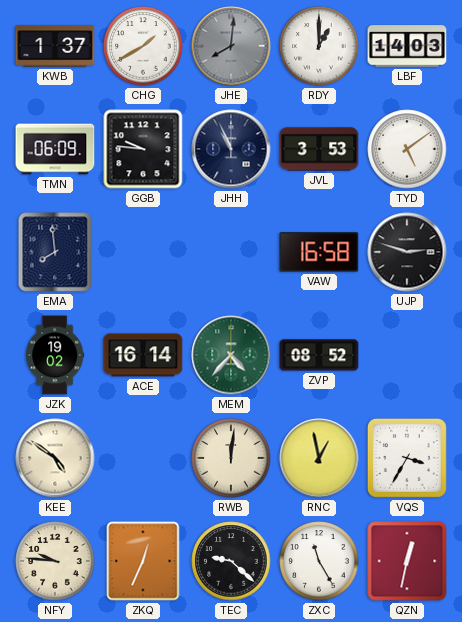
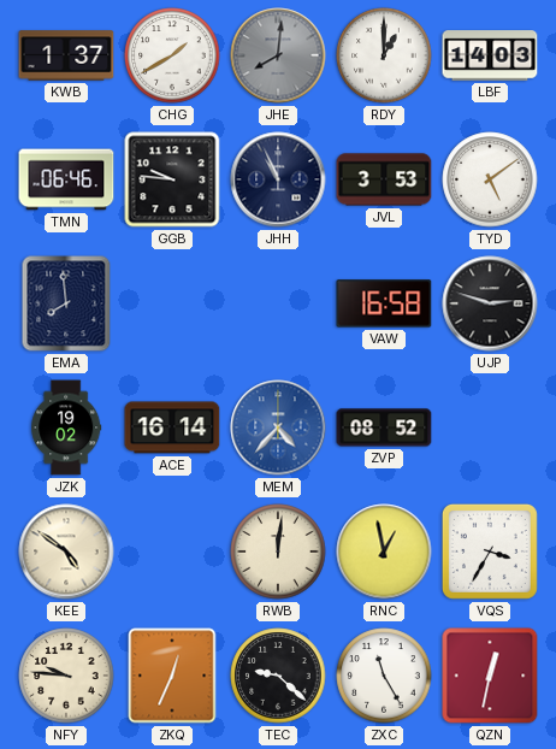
TMN: 06:09 -> 06:46 (66, 179)
MEM dial: green -> blue (278, 427)
